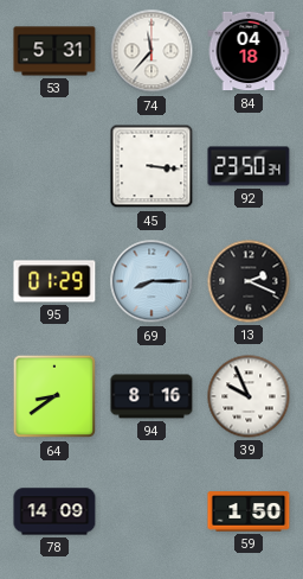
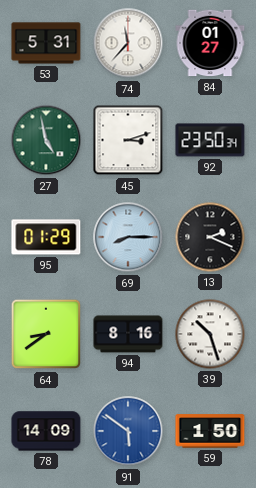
84: 04:18 -> 01:27 (210, 43)
27: none -> 4:58 (46, 140)
45: 3:16 -> 3:12 (128, 140)
39: 9:56 -> 10:27 (210, 334)
91: none -> 5:51 (128, 431)
